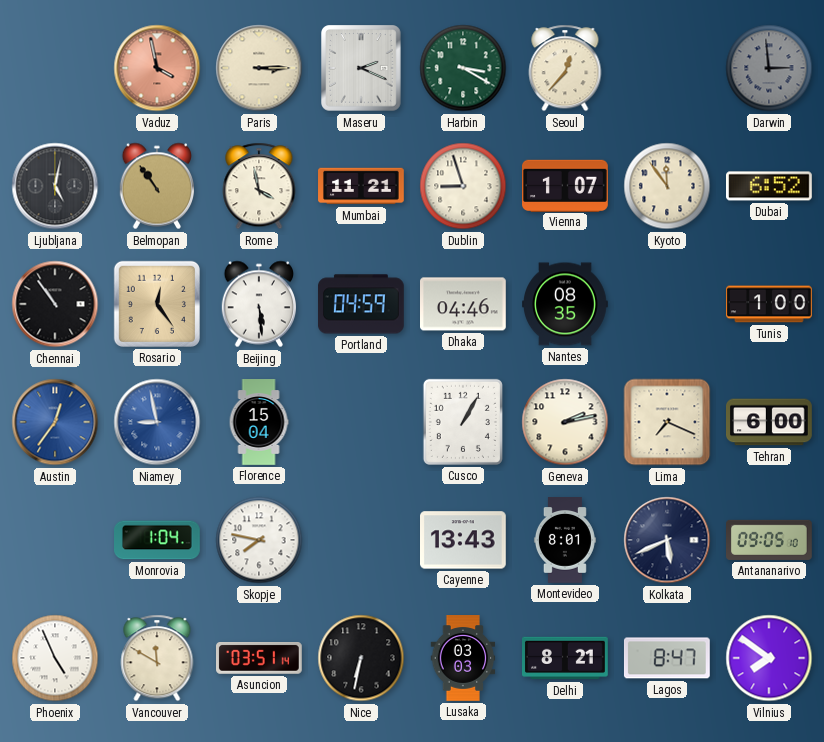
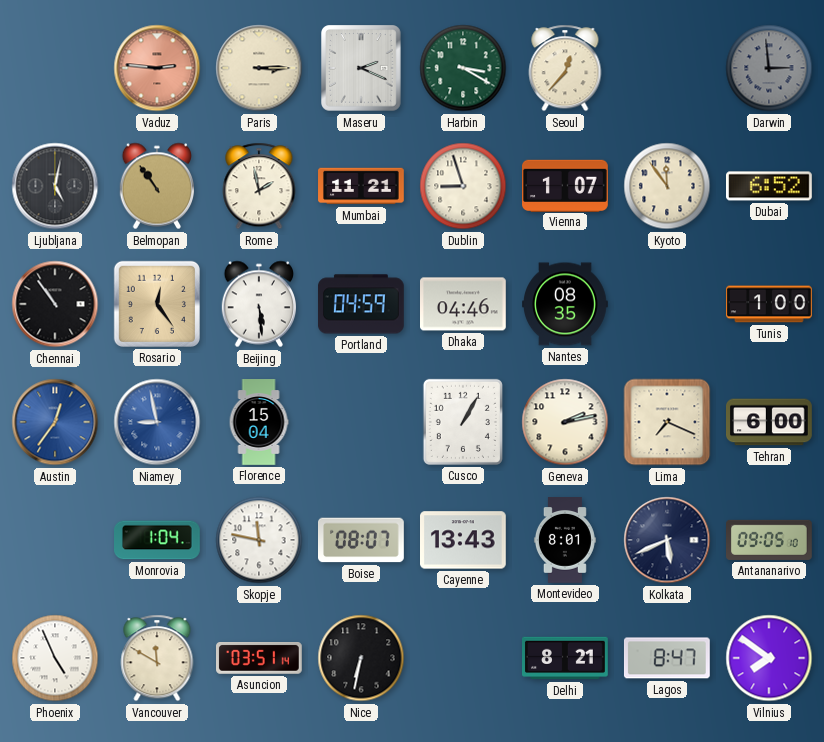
Vaduz: 3:58 -> 2:46 (157, 68)
Rome: 3:58 -> 1:58 (259, 186)
Skopje: 7:47 -> 11:47 (259, 540)
Boise: none -> 08:07 (362, 540)
Lusaka: 03:03 -> none (463, 658)
